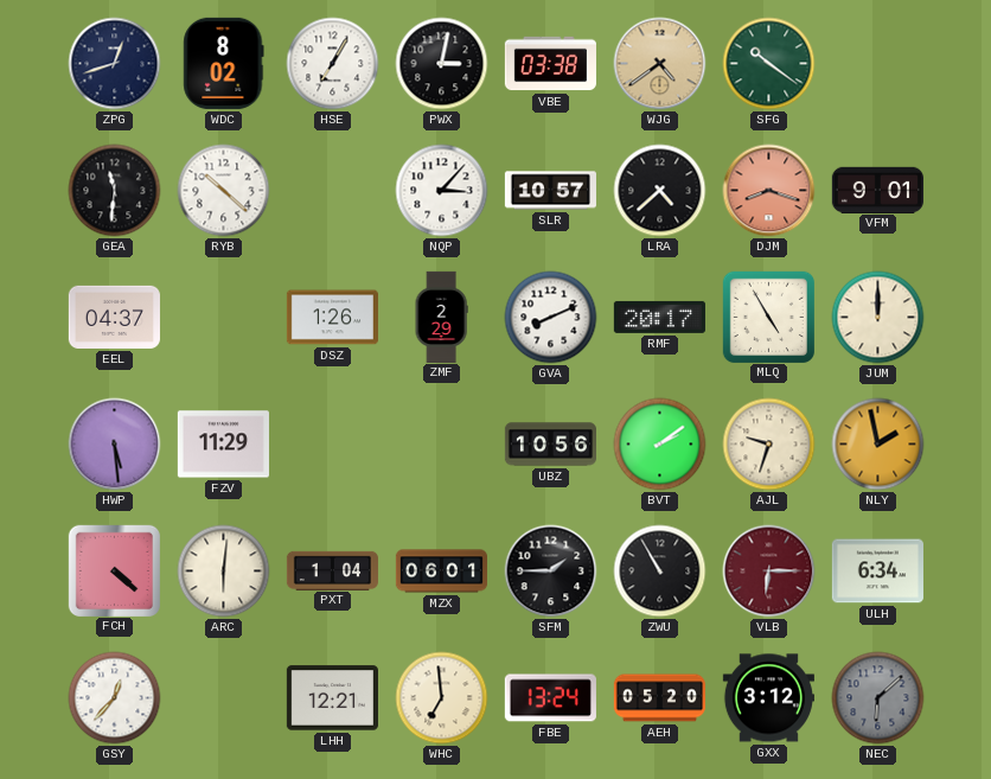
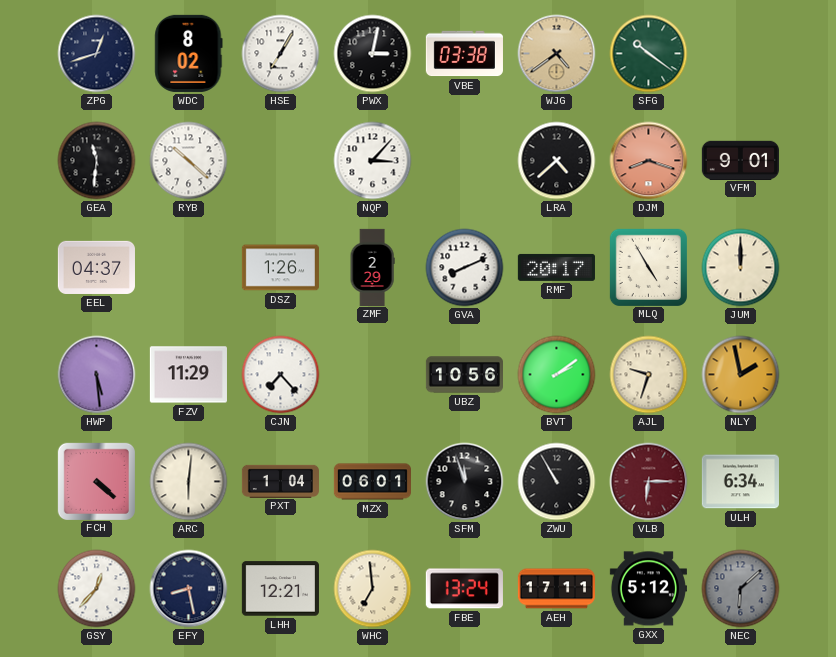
SLR: 10:57 -> none (550, 191)
CJN: none -> 7:23 (281, 375)
SFM: 1:45 -> 11:57 (465, 482)
EFY: none -> 8:28 (189, 589)
AEH: 05:20 -> 17:11 (556, 589)
GXX: 3:12 -> 5:12 (648, 589)
